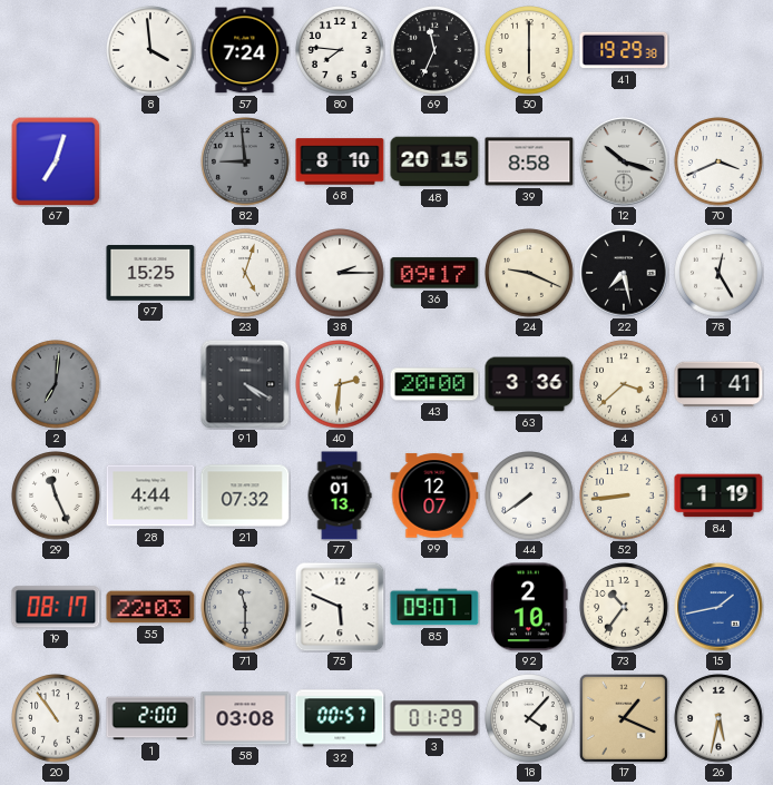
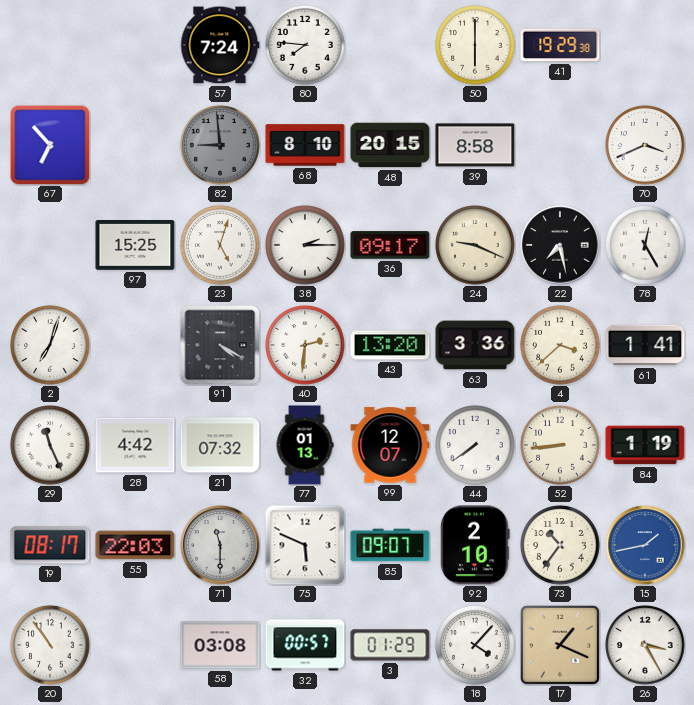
8: 3:59 -> none (150, 50)
69: 11:34 -> none (434, 50)
67: 7:03 -> 6:53 (50, 145)
12: 10:18 -> none (624, 161)
2: 7:01 -> 7:03 (50, 345)
2 dial: grey -> white (50, 345)
43: 20:00 -> 13:20 (390, 345)
28: 4:44 -> 4:42 (135, 445)
1: 2:00 -> none (150, 718)
26: 5:32 -> 3:25 (645, 645)
